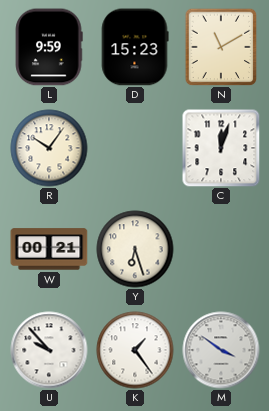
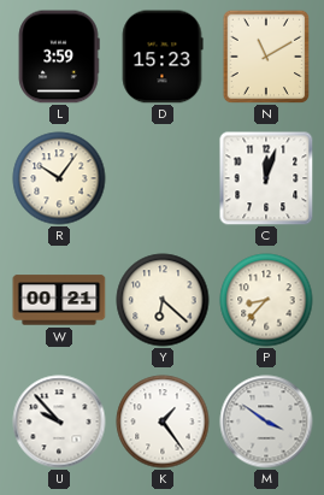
L: 9:59 -> 3:59 (59, 57)
Y: 6:27 -> 6:22 (163, 300)
P: none -> 8:37 (266, 300)
